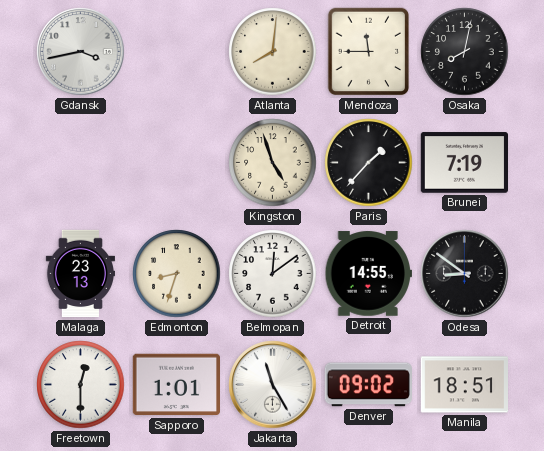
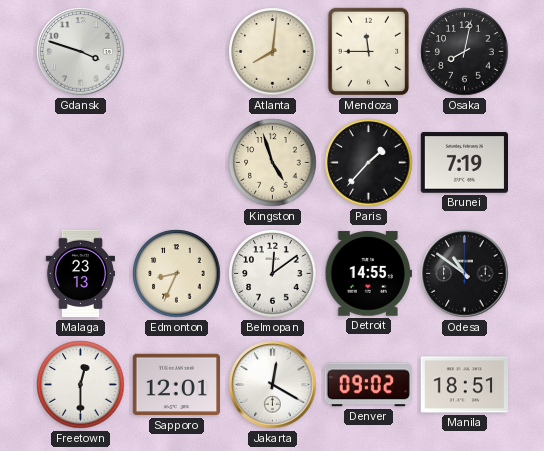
Gdansk: 3:43 -> 3:48 (81, 52)
Edmonton: 8:33 -> 8:34 (177, 274)
Odesa: 8:51 -> 10:51 (465, 274)
Sapporo: 1:01 -> 12:01 (176, 385)
Jakarta: 11:25 -> 12:20 (273, 385)
